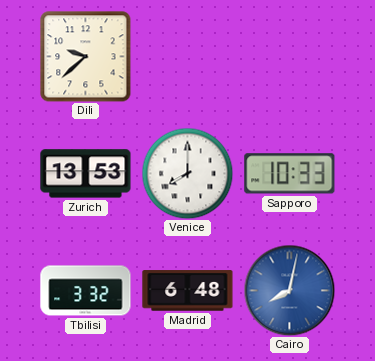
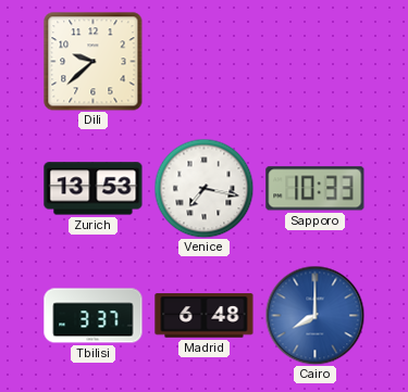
Venice: 8:00 -> 7:17 (203, 188)
Tbilisi: 3:32 -> 3:37 (94, 316)
Cairo: 8:02 -> 8:00 (314, 315)
